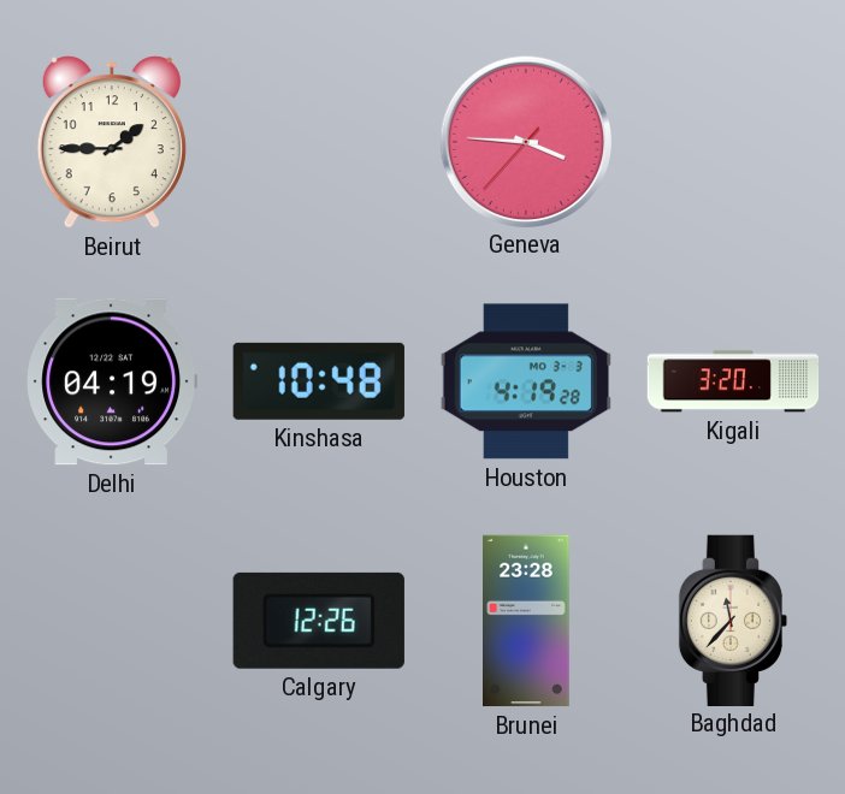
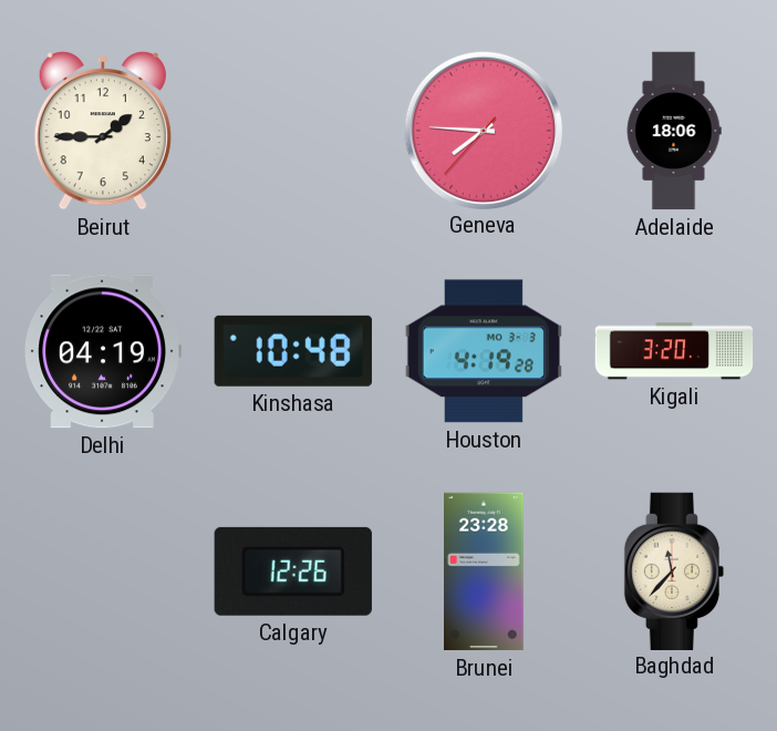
Geneva: 3:45 -> 7:45 (483, 130)
Adelaide: none -> 18:06 (674, 131)
